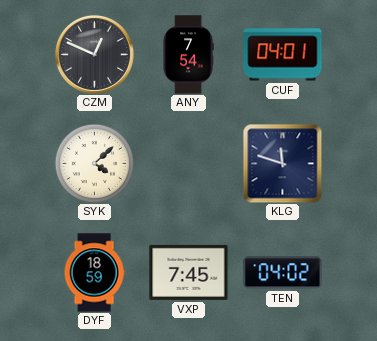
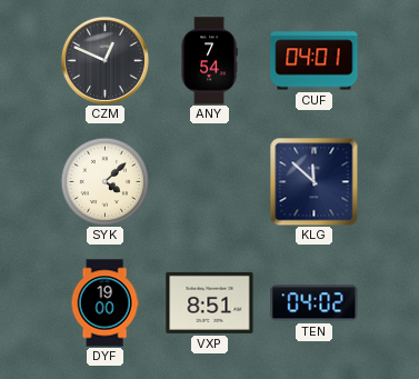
KLG: 11:48 -> 11:52 (313, 181)
DYF: 18:59 -> 19:00 (104, 303)
VXP: 7:45 -> 8:51 (210, 302)
